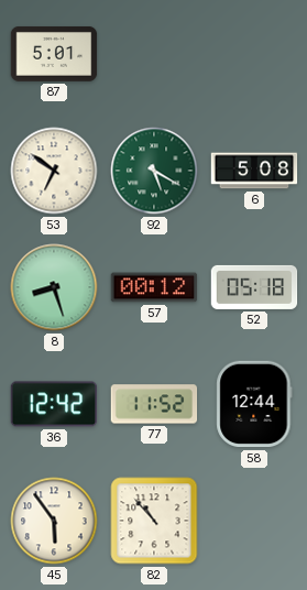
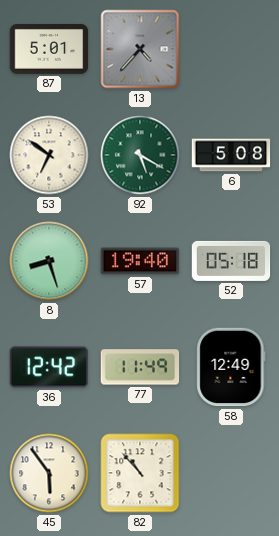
13: none -> 4:37 (140, 49)
57: 00:12 -> 19:40 (140, 261)
77: 11:52 -> 11:49 (140, 367)
58: 12:44 -> 12:49 (231, 367)
